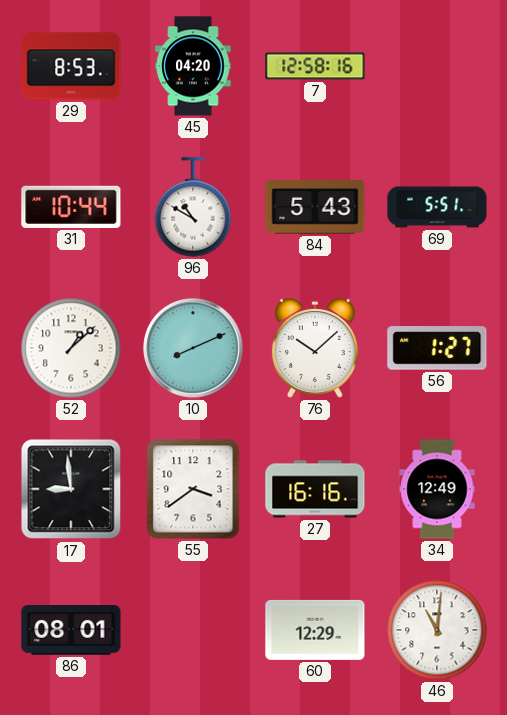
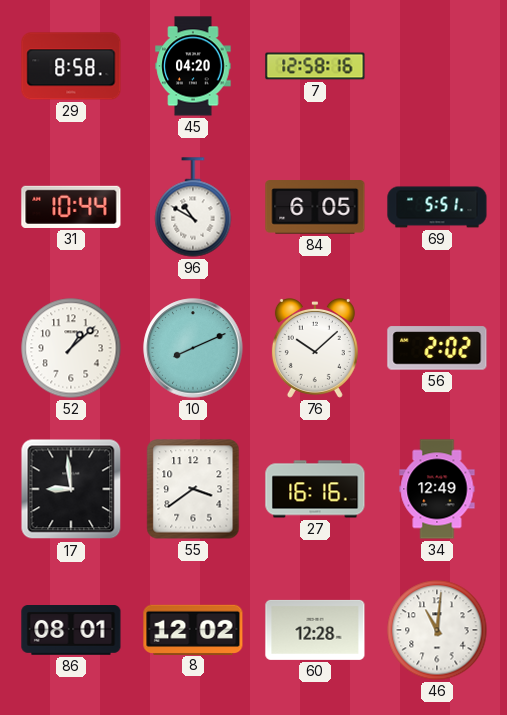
29: 8:53 -> 8:58 (71, 66)
84: 5:43 -> 6:05 (315, 207)
56: 1:27 -> 2:02 (437, 348)
8: none -> 12:02 (193, 629)
60: 12:29 -> 12:28 (315, 630)
